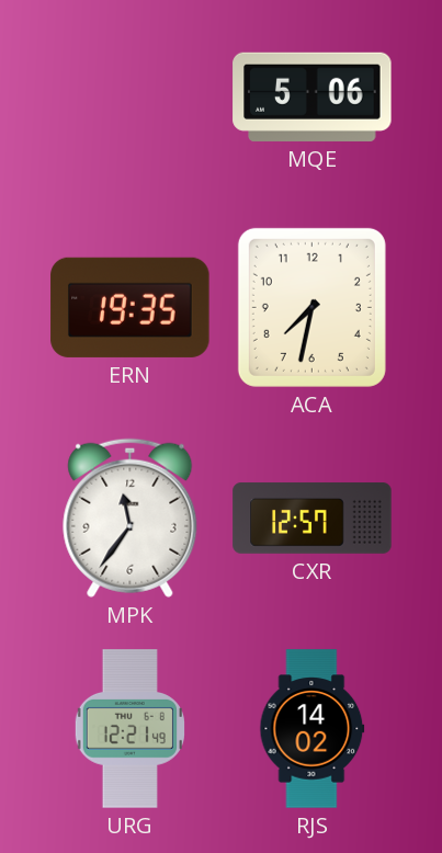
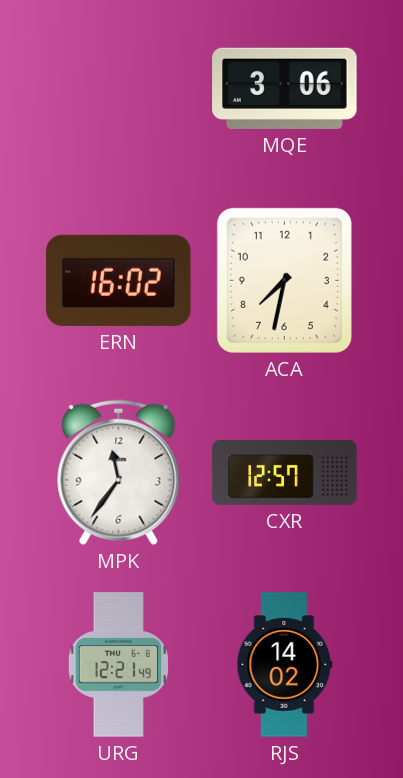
MQE: 5:06 -> 3:06 (285, 88)
ERN: 19:35 -> 16:02 (119, 280)
